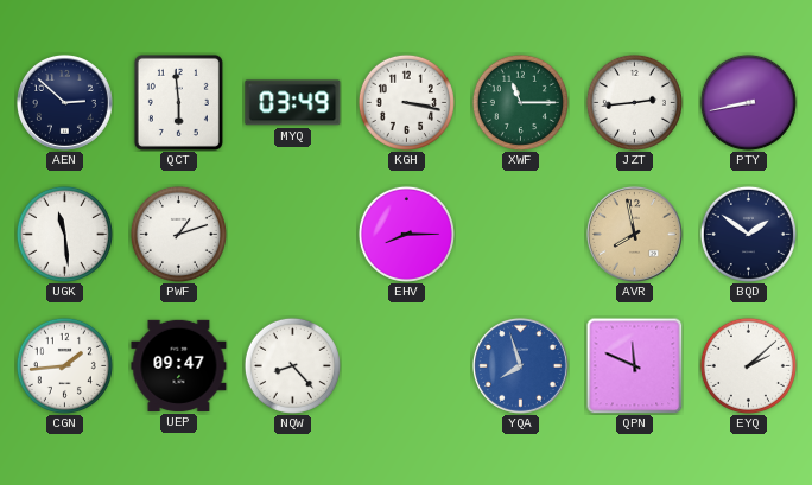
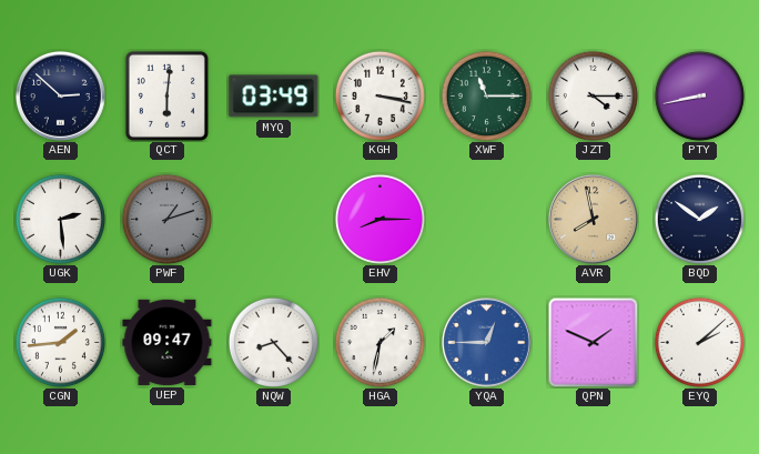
QCT: 5:59 -> 6:01 (166, 95)
JZT: 2:44 -> 4:15 (593, 95)
UGK: 11:29 -> 2:29 (60, 219)
PWF dial: white -> grey (166, 219)
HGA: none -> 1:32 (379, 342)
YQA: 7:57 -> 12:45 (486, 342)
QPN: 11:49 -> 1:49 (593, 342)
